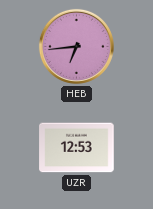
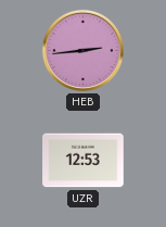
HEB: 6:44 -> 2:44 (82, 50)
